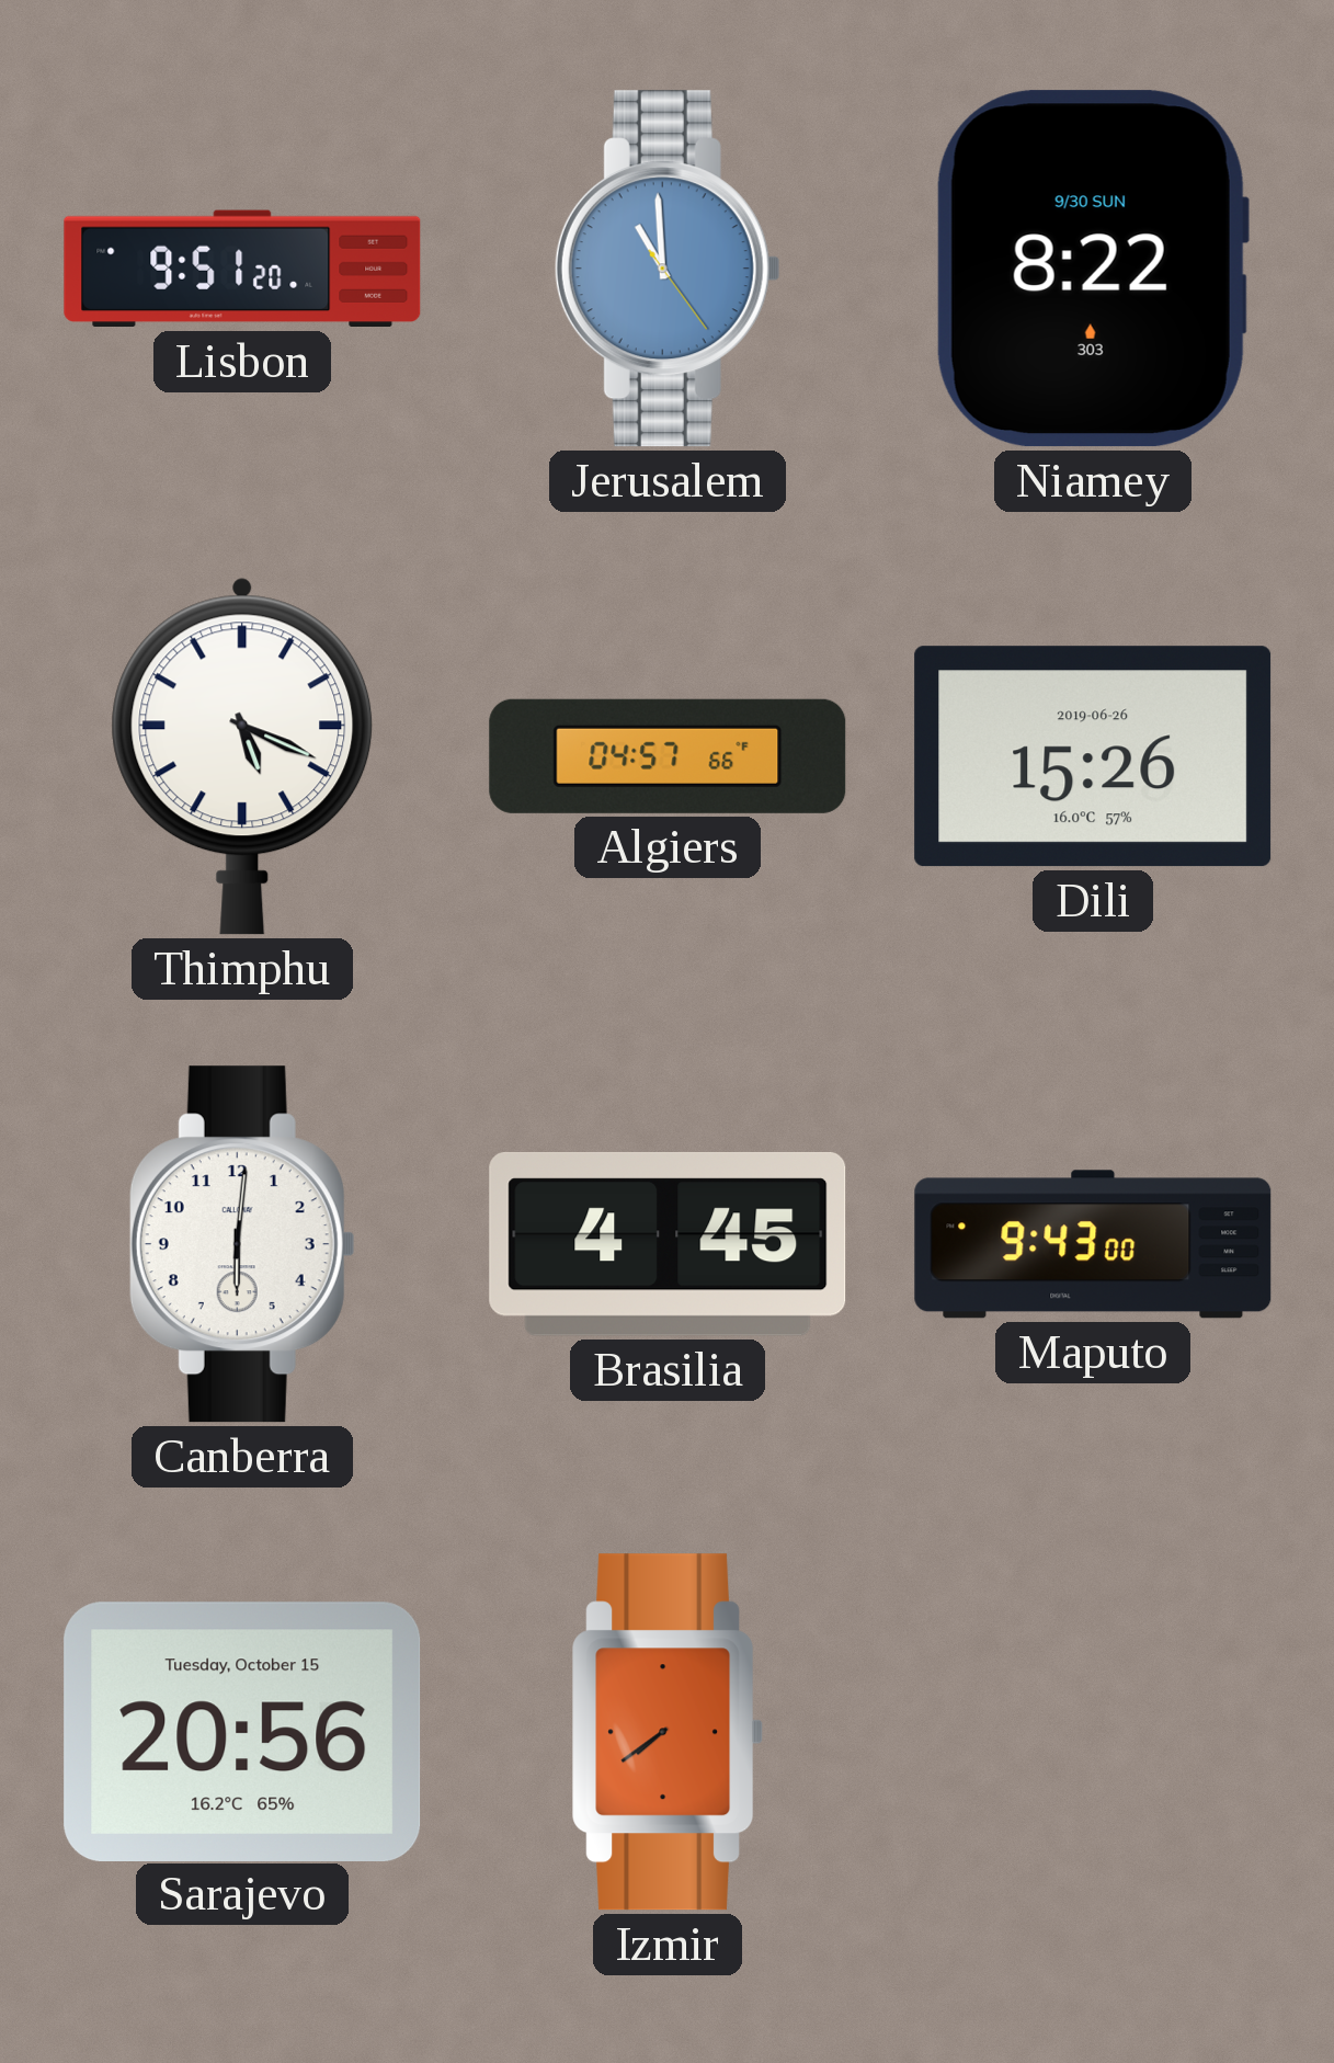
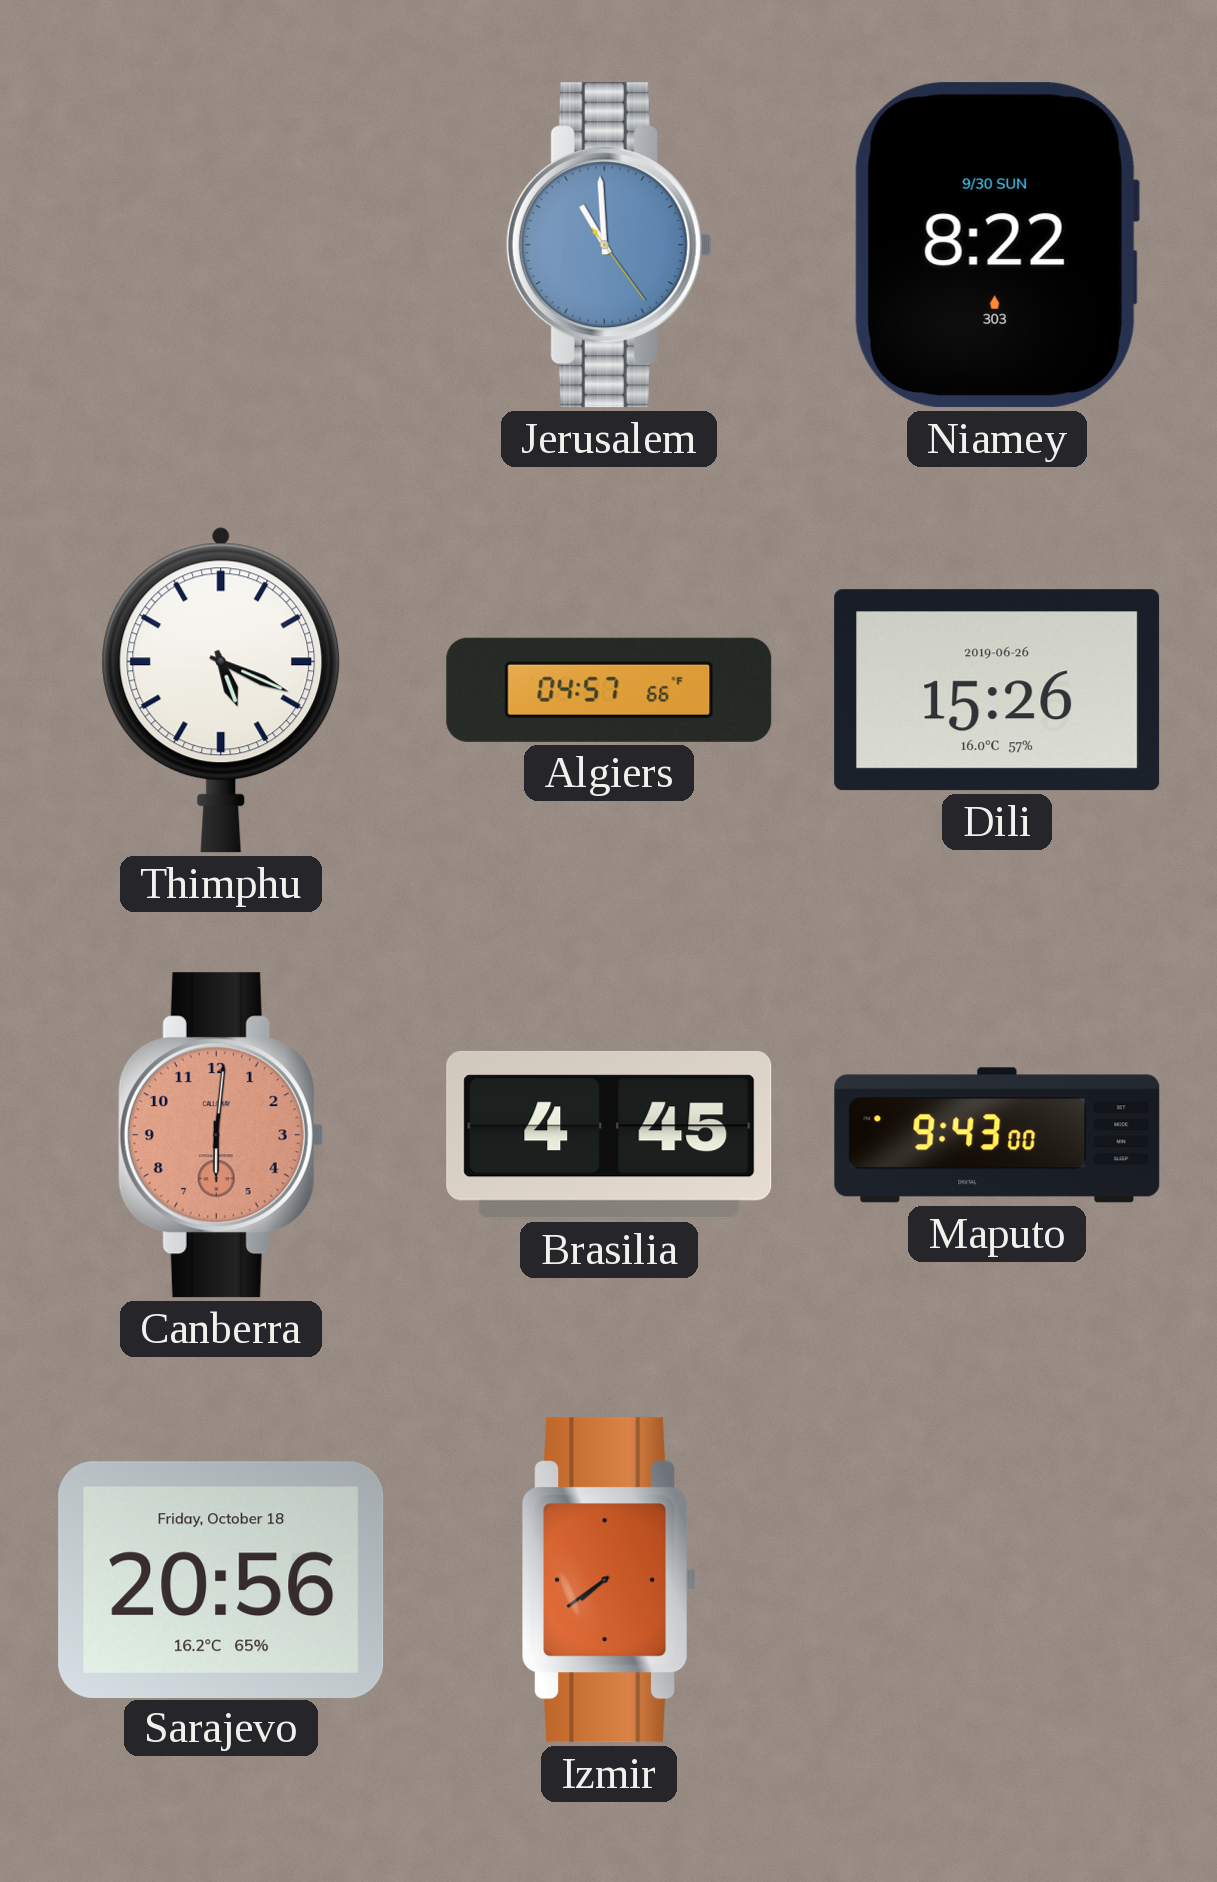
Lisbon: 9:51 -> none (242, 269)
Canberra dial: white -> salmon (221, 1135)
Sarajevo date: Tuesday, October 15 -> Friday, October 18 (221, 1579)
